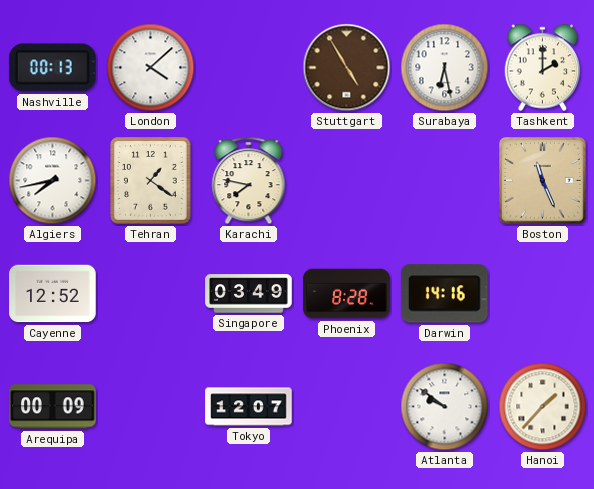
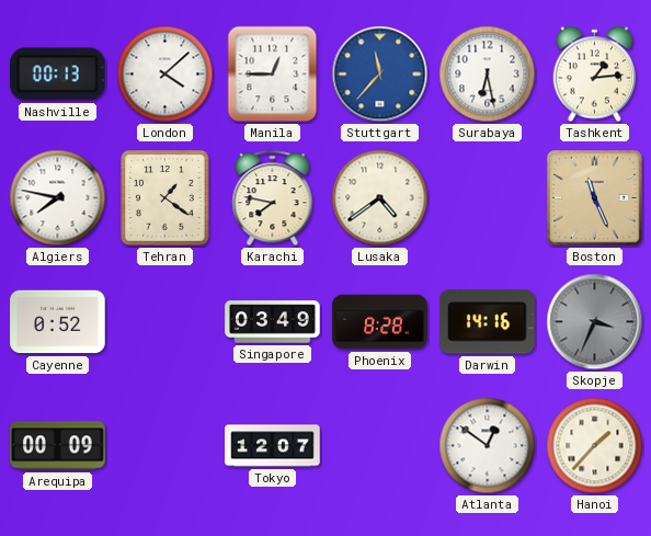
Manila: none -> 12:45 (273, 75)
Stuttgart: 4:55 -> 11:37 (380, 75)
Stuttgart dial: brown -> blue (380, 75)
Tashkent: 2:00 -> 1:14 (595, 75)
Algiers: 7:43 -> 7:47 (58, 198)
Lusaka: none -> 4:39 (380, 198)
Cayenne: 12:52 -> 0:52 (58, 322)
Skopje: none -> 3:34 (595, 322)
Atlanta: 9:51 -> 12:51 (488, 446)
